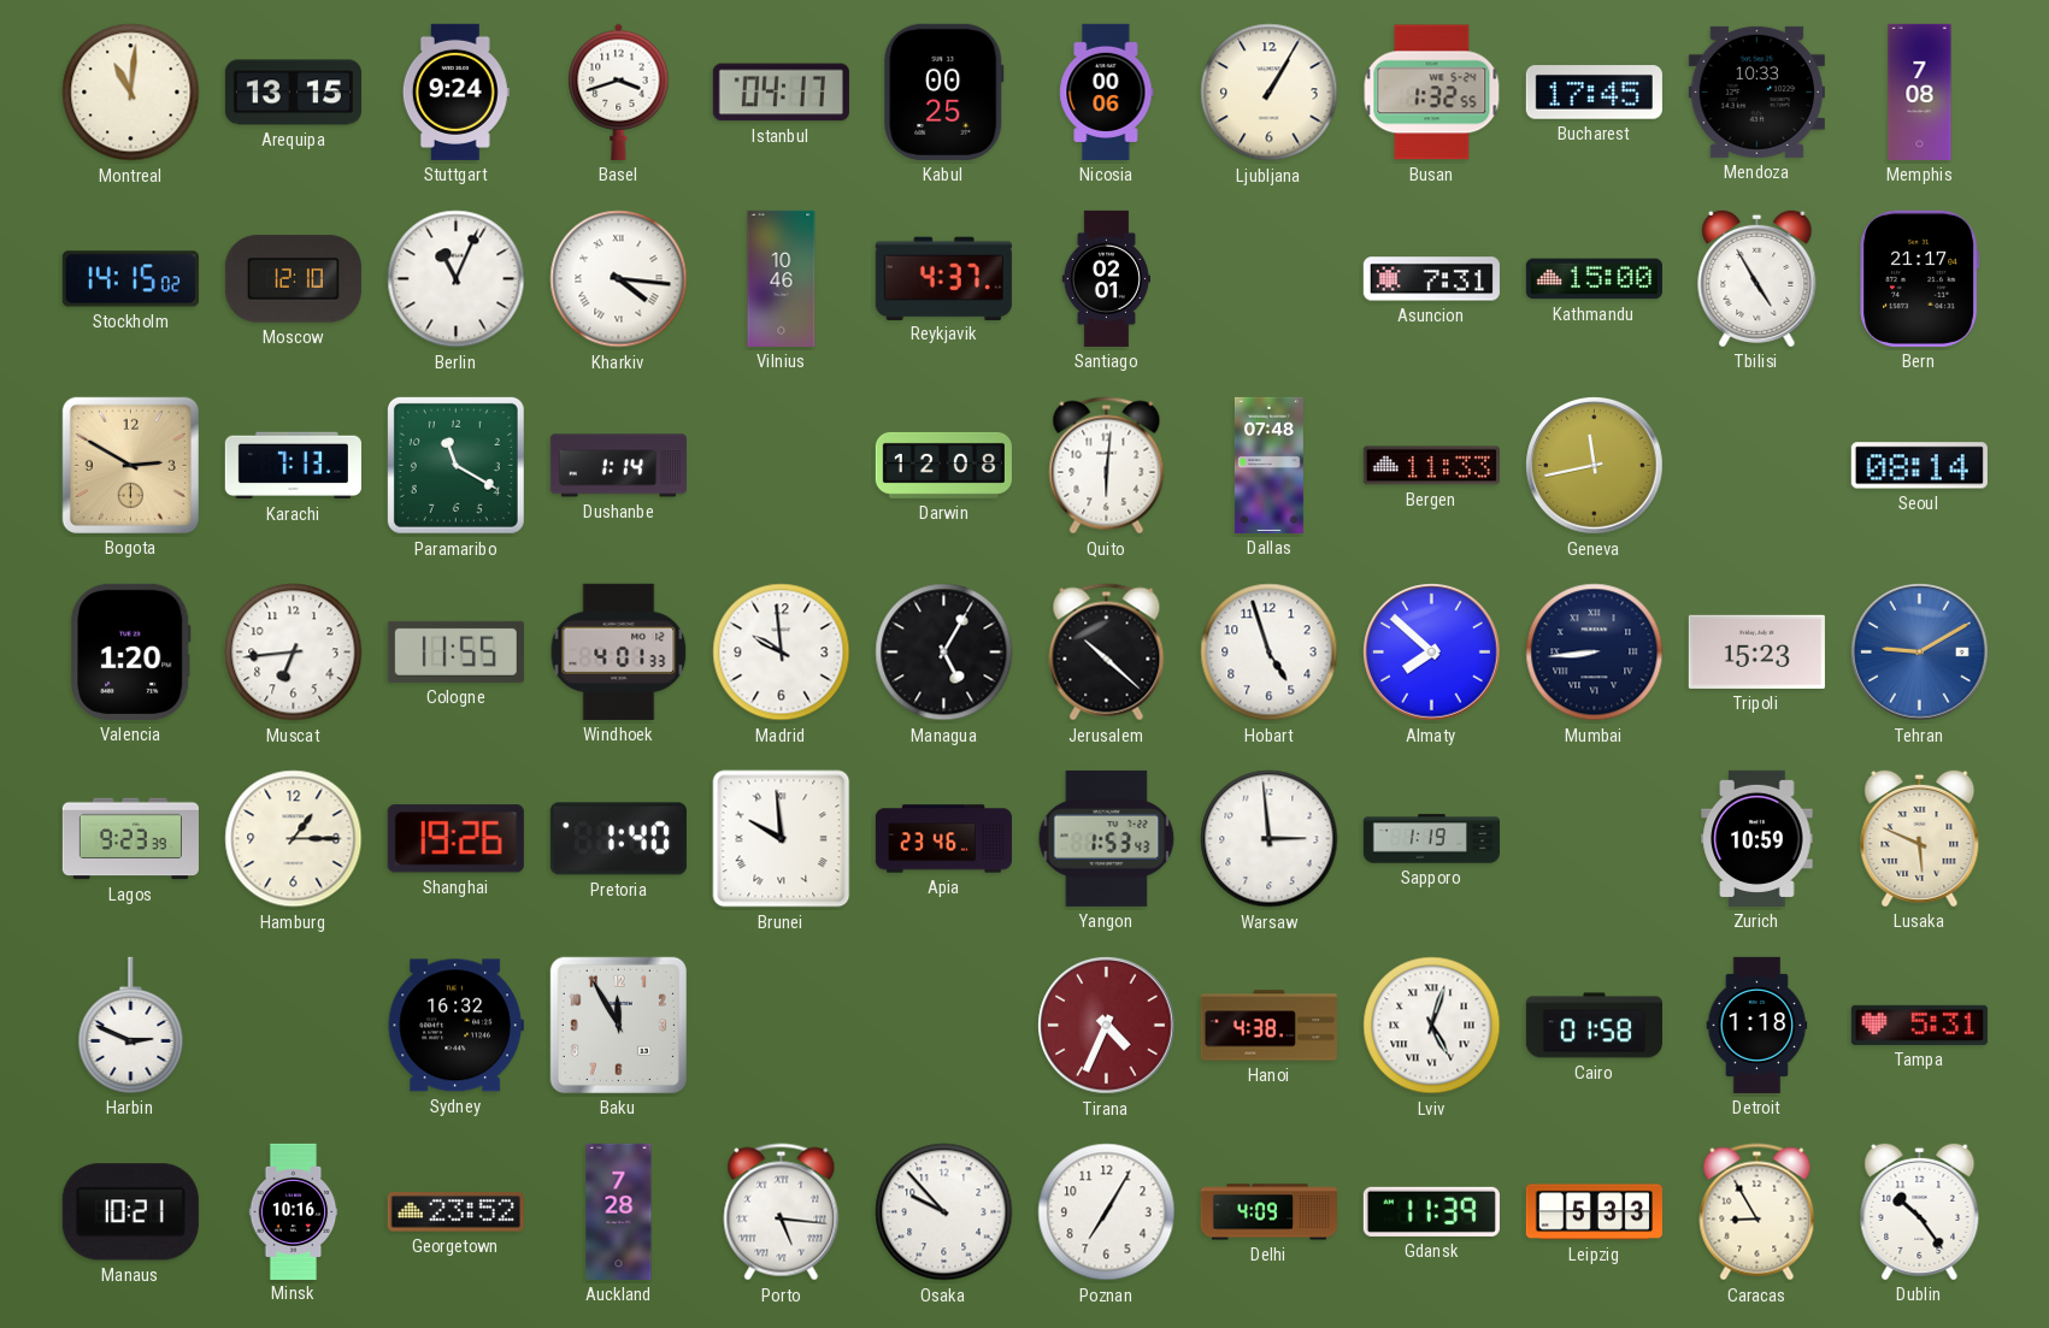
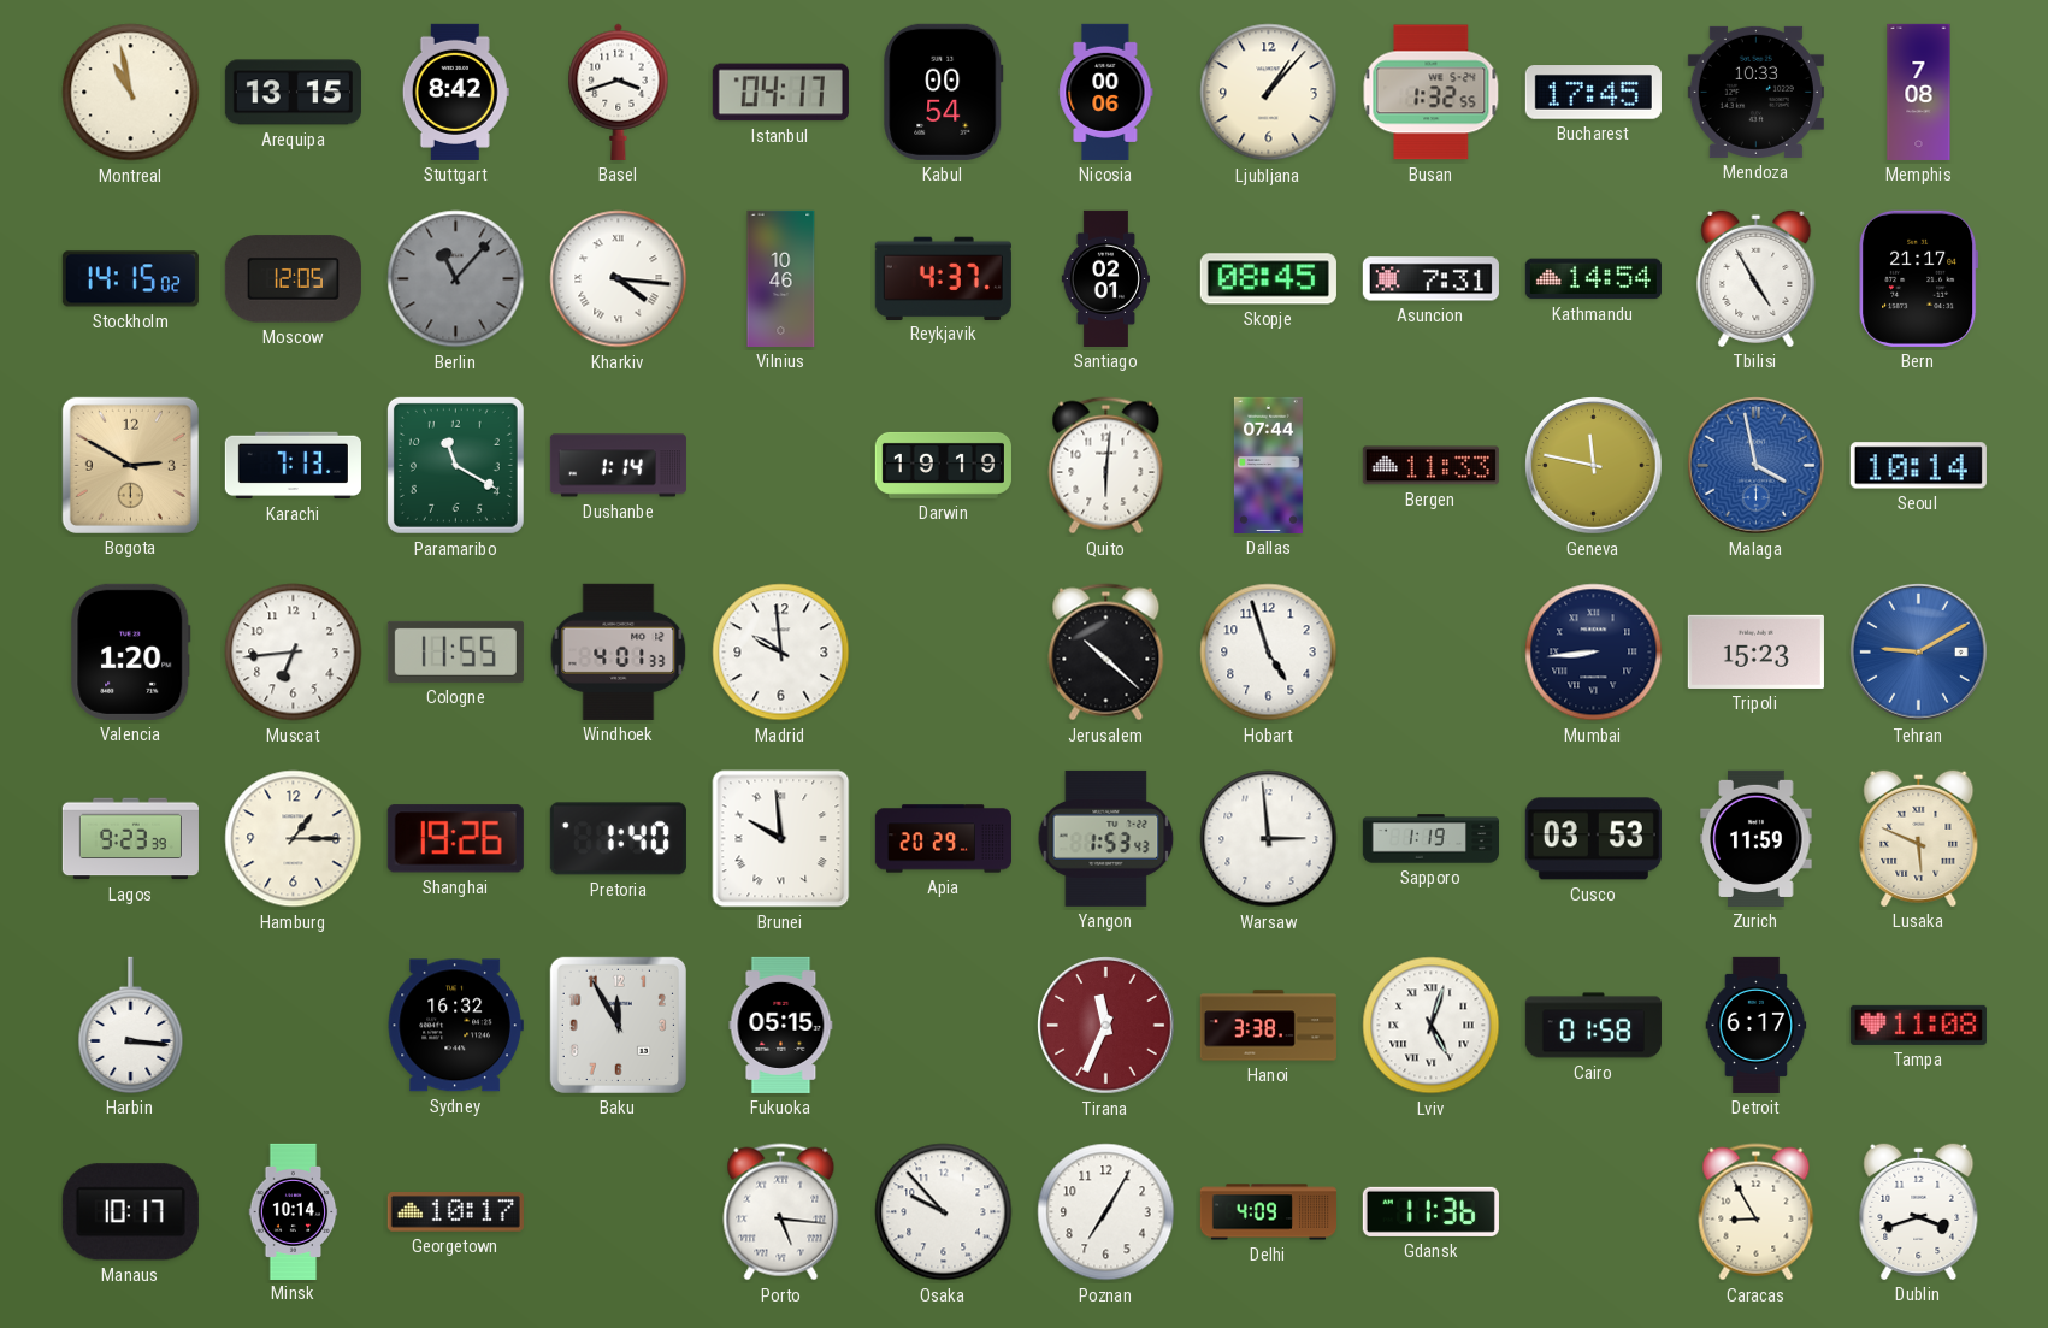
Montreal: 11:01 -> 10:58 (131, 93)
Stuttgart: 9:24 -> 8:42 (455, 92)
Kabul: 00:25 -> 00:54 (944, 92)
Ljubljana: 1:05 -> 1:07 (1269, 93)
Moscow: 12:10 -> 12:05 (293, 279)
Berlin: 11:04 -> 11:07 (456, 279)
Berlin dial: white -> grey (456, 279)
Skopje: none -> 08:45 (1268, 279)
Kathmandu: 15:00 -> 14:54 (1593, 279)
Darwin: 12:08 -> 19:19 (943, 465)
Dallas: 07:48 -> 07:44 (1268, 465)
Geneva: 11:43 -> 11:47 (1594, 466)
Malaga: none -> 3:58 (1757, 466)
Seoul: 08:14 -> 10:14 (1918, 466)
Managua: 5:05 -> none (944, 653)
Almaty: 7:52 -> none (1432, 653)
Apia: 23:46 -> 20:29 (943, 839)
Cusco: none -> 03:53 (1593, 839)
Zurich: 10:59 -> 11:59 (1757, 838)
Harbin: 2:49 -> 3:16 (131, 1025)
Fukuoka: none -> 05:15 (781, 1025)
Tirana: 4:34 -> 11:34 (1106, 1026)
Hanoi: 4:38 -> 3:38 (1268, 1026)
Detroit: 1:18 -> 6:17 (1757, 1025)
Tampa: 5:31 -> 11:08 (1918, 1025)
Manaus: 10:21 -> 10:17 (130, 1212)
Minsk: 10:16 -> 10:14 (294, 1211)
Georgetown: 23:52 -> 10:17 (455, 1212)
Auckland: 7:28 -> none (619, 1211)
Gdansk: 11:39 -> 11:36 (1430, 1211)
Leipzig: 5:33 -> none (1594, 1212)
Dublin: 10:24 -> 3:42 (1919, 1211)
